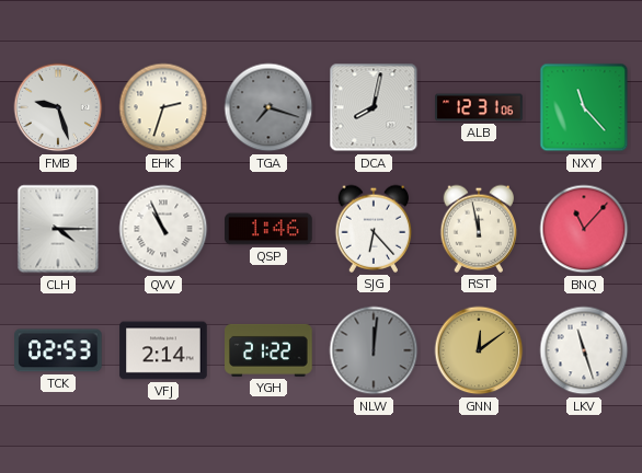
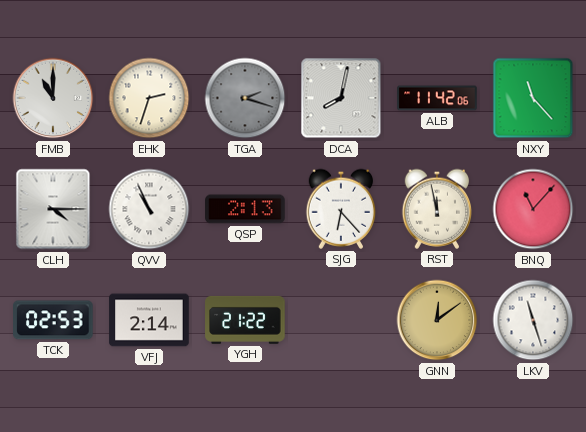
FMB: 9:27 -> 11:00 (53, 98)
TGA: 7:18 -> 2:18 (245, 98)
ALB: 12:31 -> 11:42 (437, 98)
QSP: 1:46 -> 2:13 (245, 209)
NLW: 12:01 -> none (374, 350)
